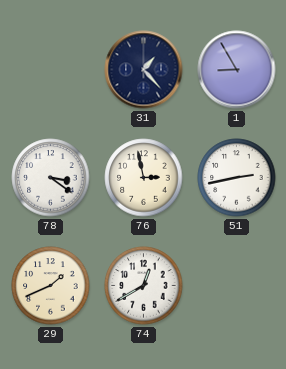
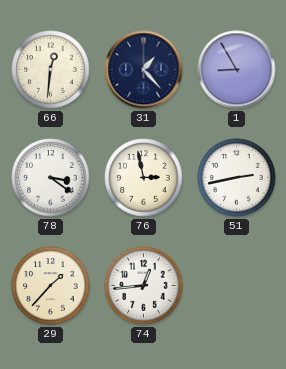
66: none -> 12:31 (51, 70)
29: 1:41 -> 1:37 (51, 286)
74: 12:40 -> 12:44 (144, 286)
